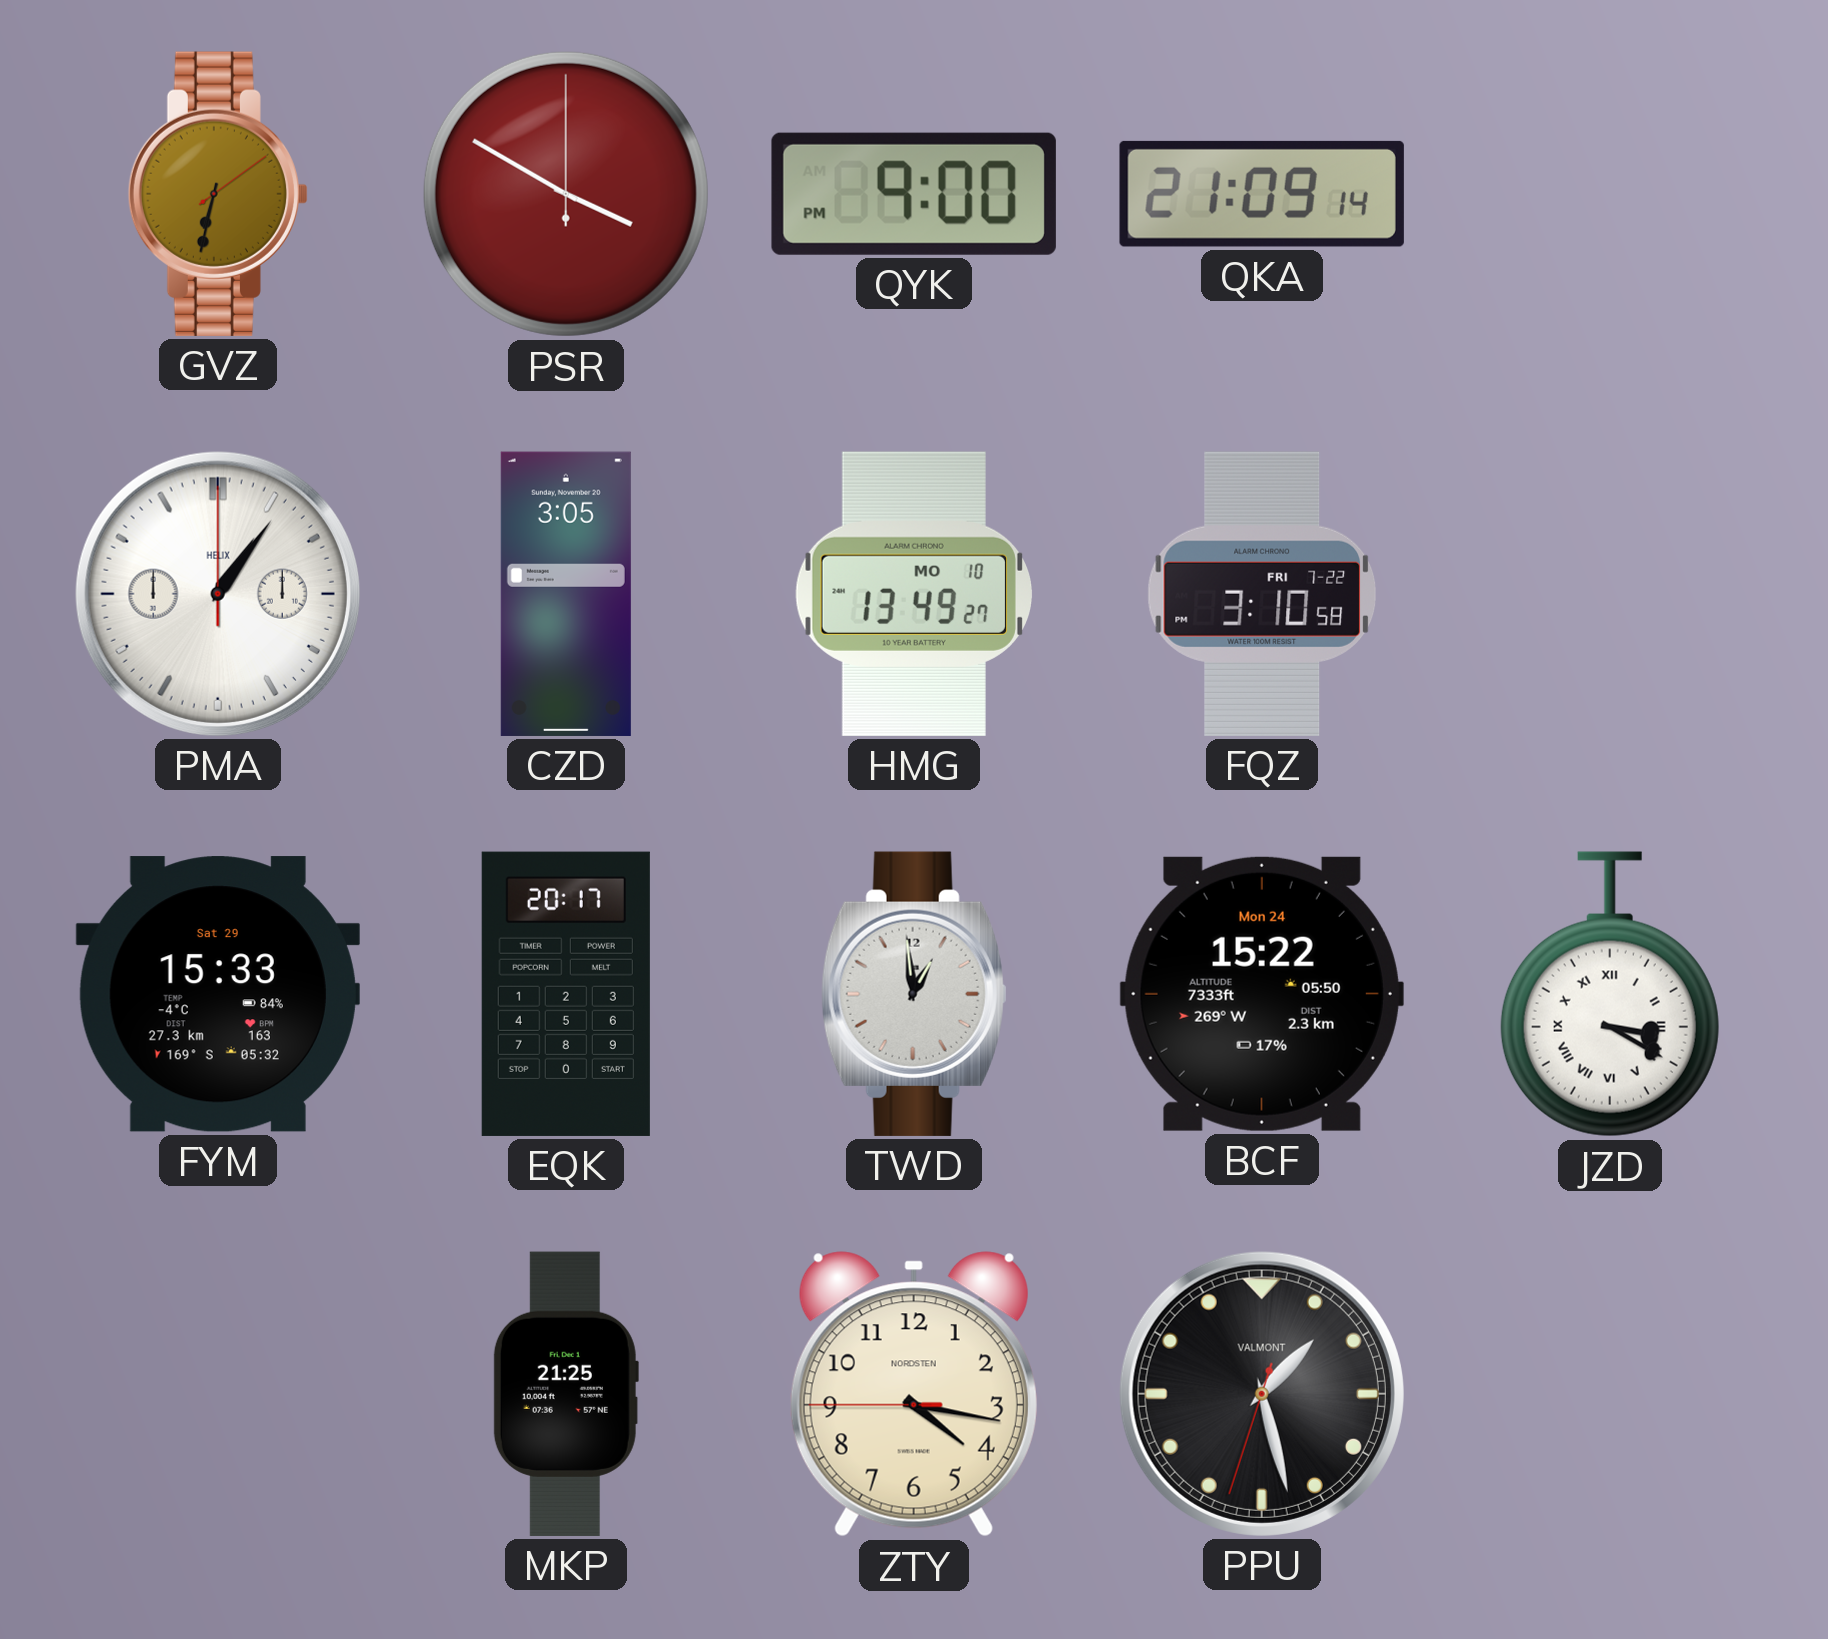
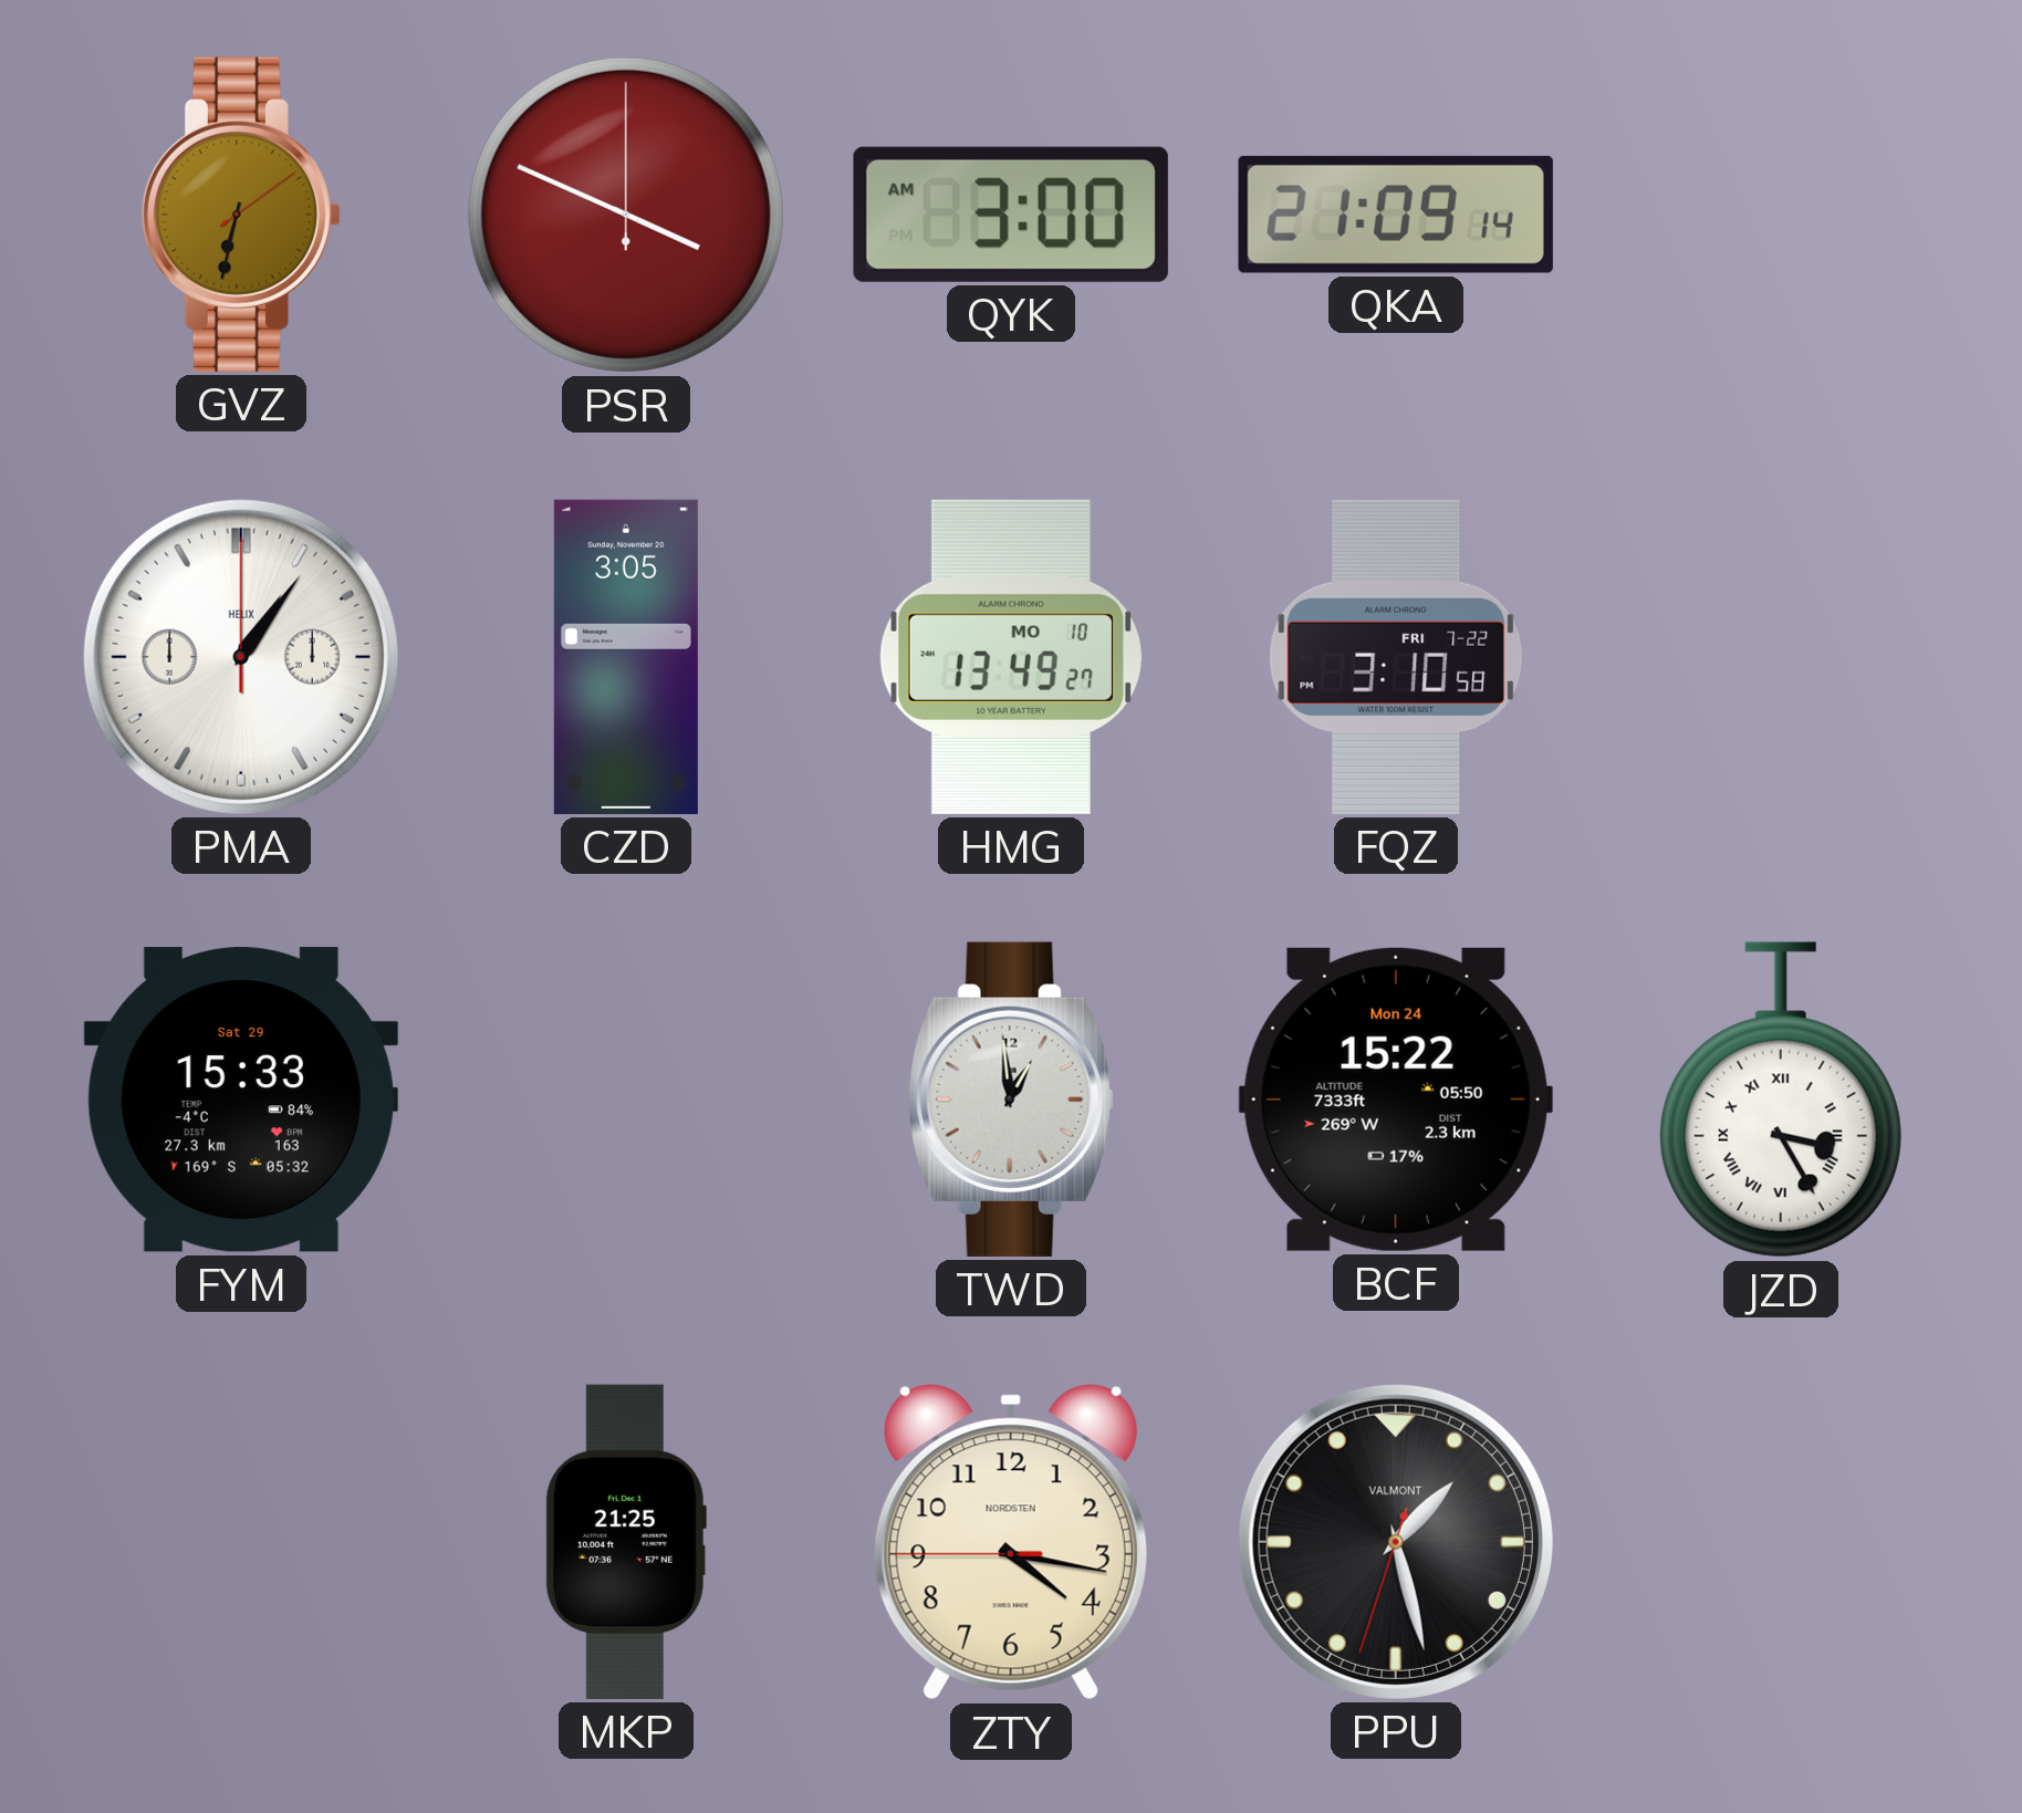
PSR: 3:50 -> 3:49 (626, 215)
QYK: 9:00 -> 3:00 (1011, 215)
EQK: 20:17 -> none (566, 994)
JZD: 3:20 -> 3:25 (1781, 1100)
